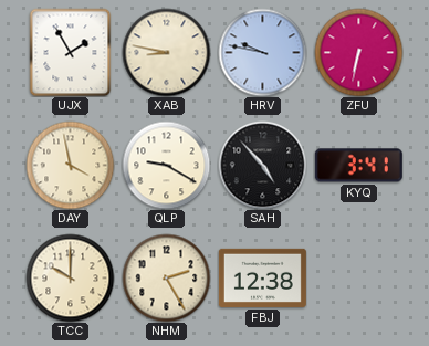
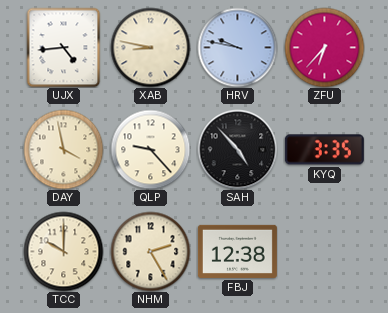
UJX: 1:55 -> 4:44 (64, 47)
ZFU: 6:32 -> 6:37 (324, 47)
QLP: 9:20 -> 9:23 (150, 149)
KYQ: 3:41 -> 3:35 (324, 150)
